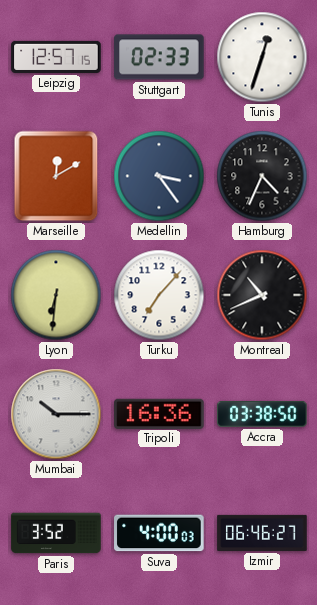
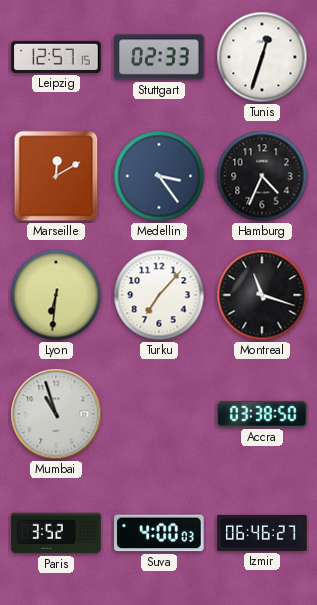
Montreal: 10:41 -> 11:18 (262, 295)
Mumbai: 10:15 -> 10:57 (56, 414)
Tripoli: 16:36 -> none (159, 413)
